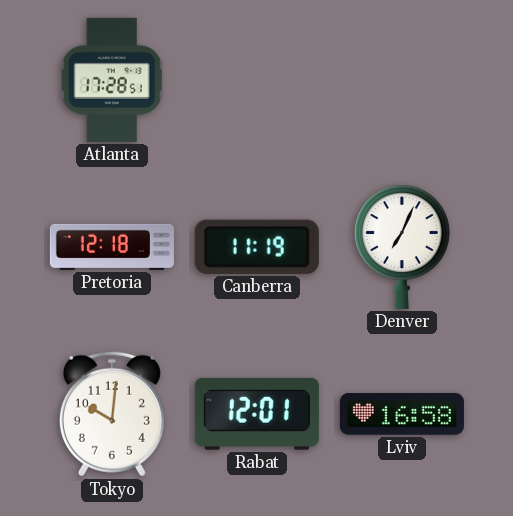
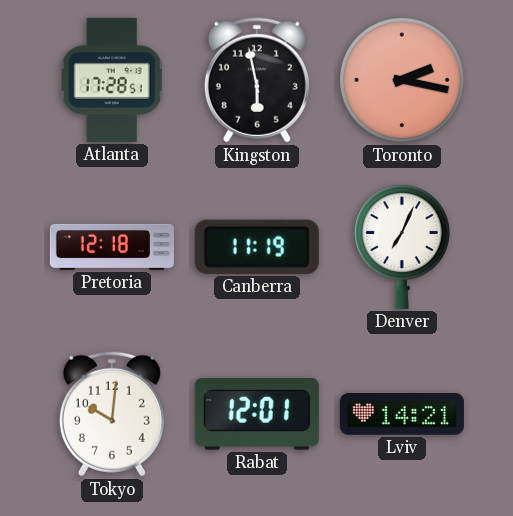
Kingston: none -> 5:58 (257, 80)
Toronto: none -> 2:17 (402, 80)
Lviv: 16:58 -> 14:21 (402, 414)
